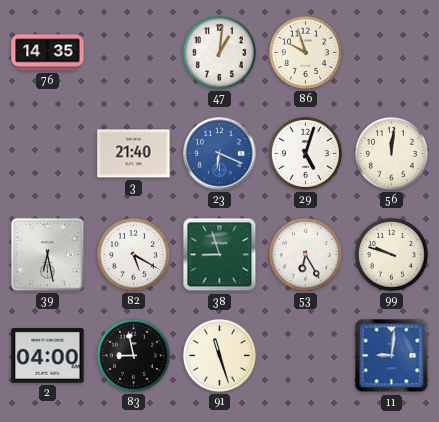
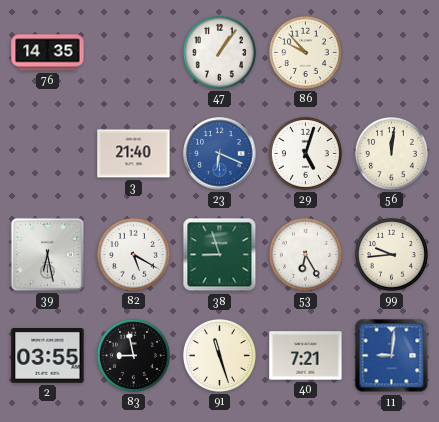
47: 1:01 -> 1:06 (219, 52)
86: 9:57 -> 9:53 (305, 52)
99: 9:48 -> 9:44 (391, 254)
2: 04:00 -> 03:55 (48, 356)
40: none -> 7:21 (306, 356)
